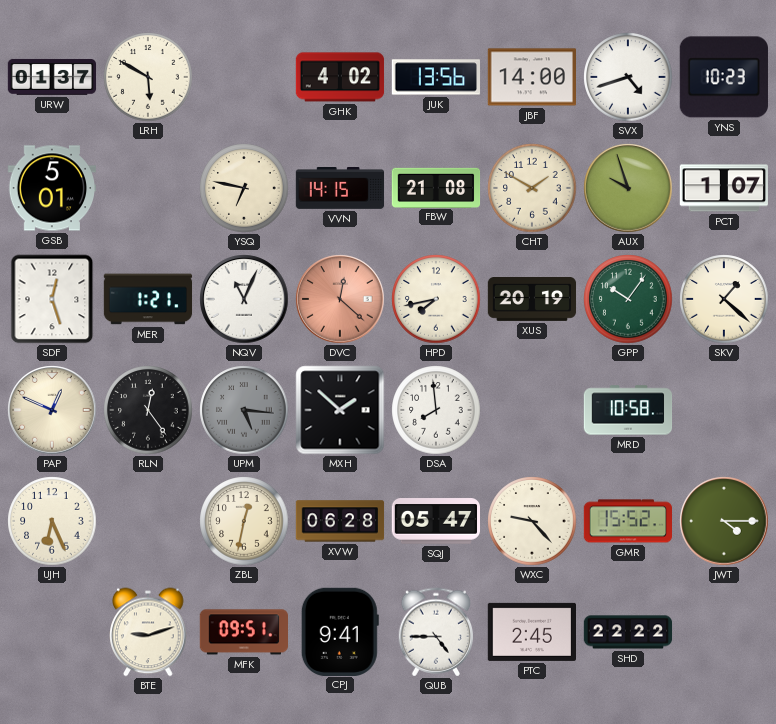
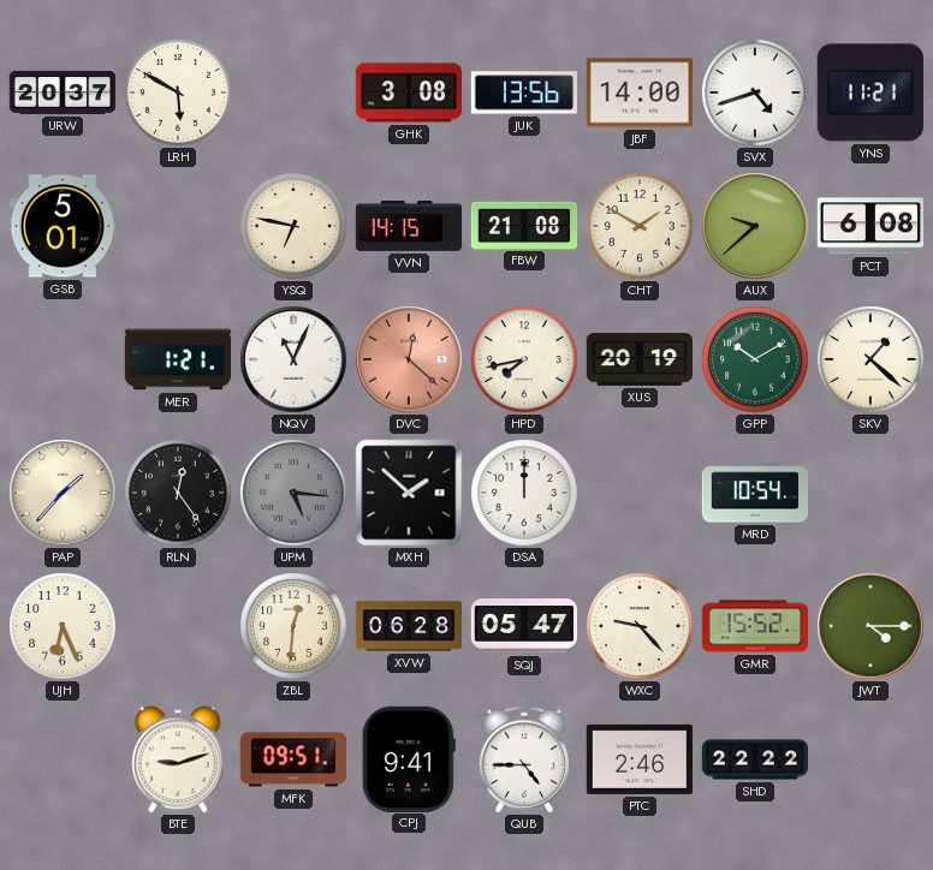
URW: 01:37 -> 20:37 (63, 93)
GHK: 4:02 -> 3:08 (409, 93)
YNS: 10:23 -> 11:21 (870, 93)
AUX: 9:57 -> 9:38 (755, 226)
PCT: 1:07 -> 6:08 (869, 226)
SDF: 12:27 -> none (52, 299)
GPP: 10:06 -> 10:10 (755, 359)
PAP: 12:49 -> 1:37 (63, 493)
DSA: 7:59 -> 12:00 (524, 493)
MRD: 10:58 -> 10:54 (755, 493)
ZBL: 12:32 -> 12:31 (293, 626)
PTC: 2:45 -> 2:46 (638, 759)
